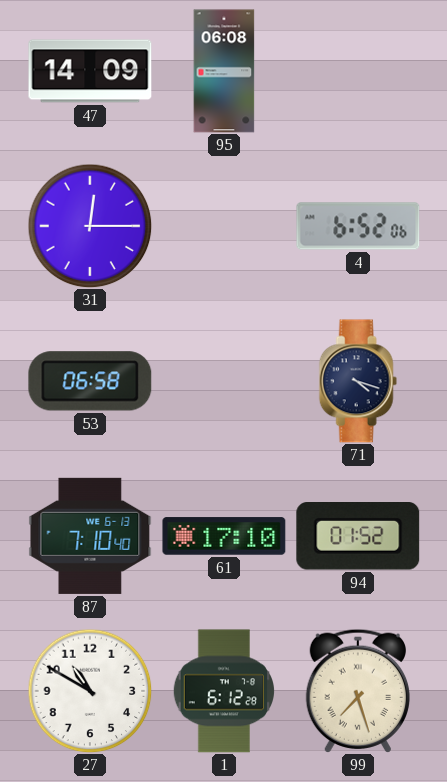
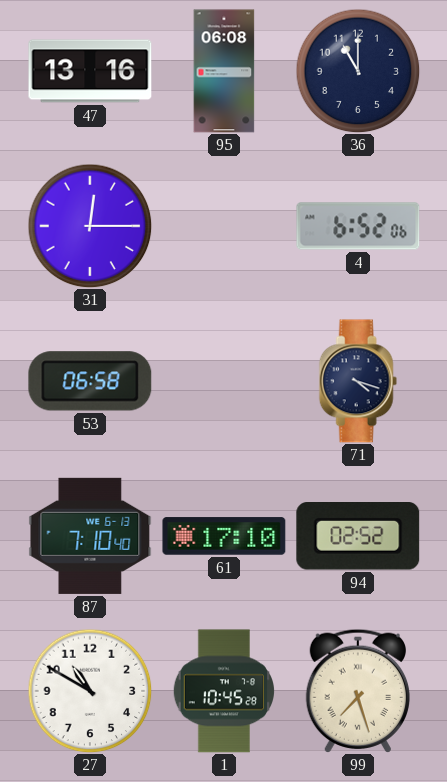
47: 14:09 -> 13:16 (90, 71)
36: none -> 11:00 (358, 71)
94: 01:52 -> 02:52 (358, 537)
1: 6:12 -> 10:45 (223, 691)
